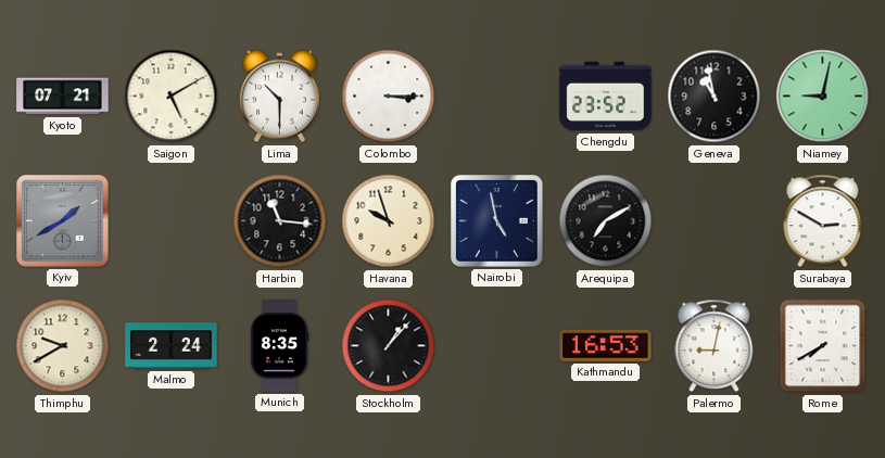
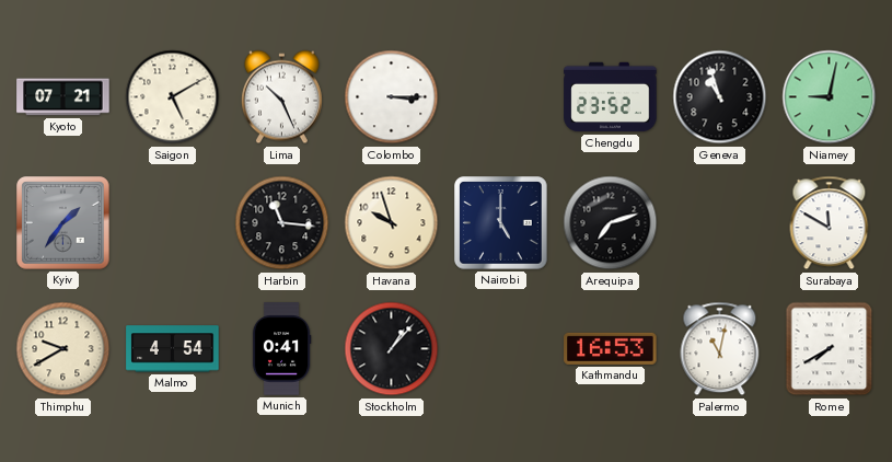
Lima: 10:30 -> 10:26 (281, 97)
Geneva: 10:58 -> 10:57 (720, 97)
Kyiv: 1:40 -> 1:36 (63, 223)
Nairobi: 4:58 -> 5:00 (501, 223)
Arequipa: 7:10 -> 7:12 (611, 223)
Surabaya: 2:50 -> 11:50 (830, 223)
Malmo: 2:24 -> 4:54 (173, 349)
Munich: 8:35 -> 0:41 (281, 349)
Palermo: 9:02 -> 11:02 (720, 349)
